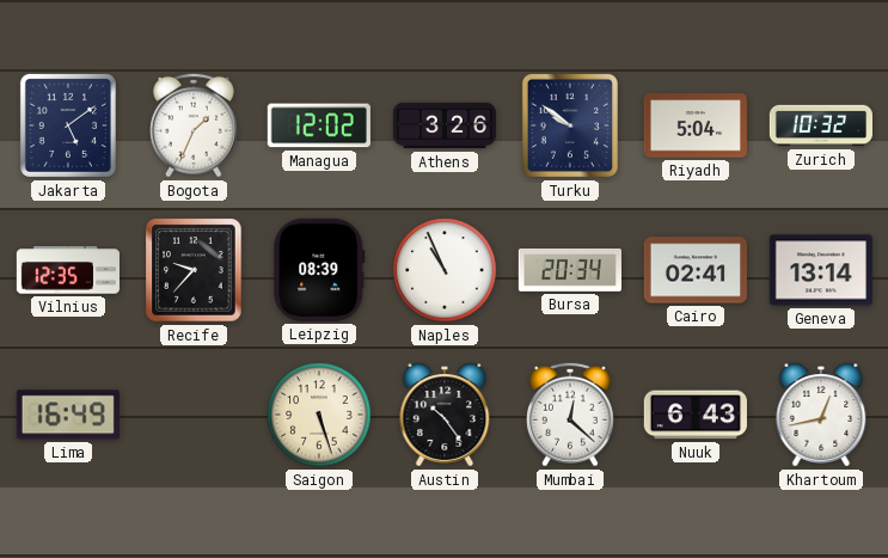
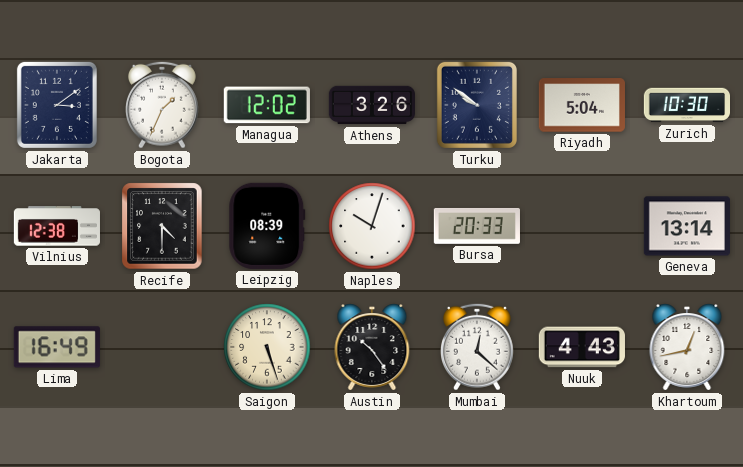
Jakarta: 5:09 -> 3:09 (57, 105)
Zurich: 10:32 -> 10:30 (686, 105)
Vilnius: 12:35 -> 12:38 (57, 226)
Recife: 9:37 -> 4:30 (162, 226)
Naples: 10:56 -> 10:03 (372, 226)
Bursa: 20:34 -> 20:33 (477, 226)
Cairo: 02:41 -> none (696, 270)
Nuuk: 6:43 -> 4:43 (582, 347)
